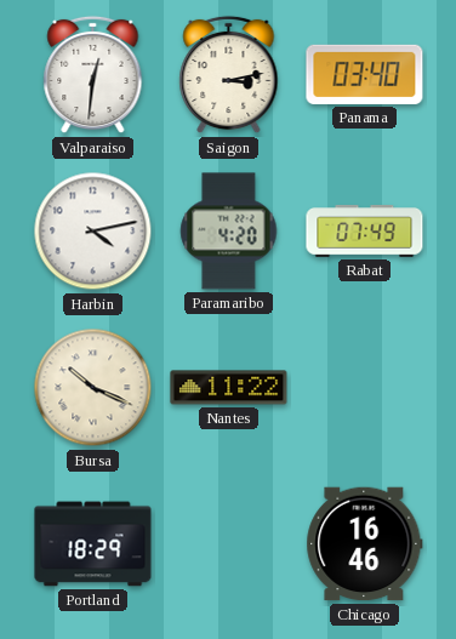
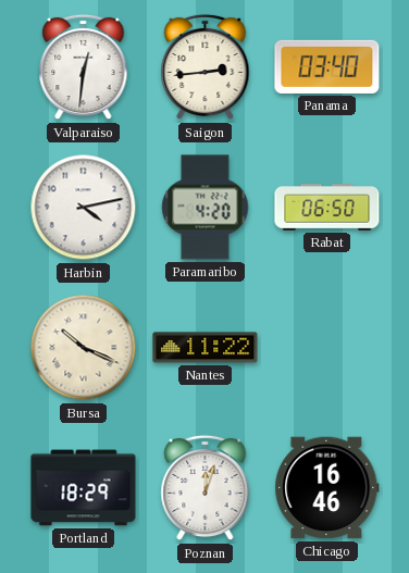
Saigon: 3:13 -> 2:44 (206, 67)
Rabat: 07:49 -> 06:50 (327, 208)
Poznan: none -> 12:03 (206, 488)
